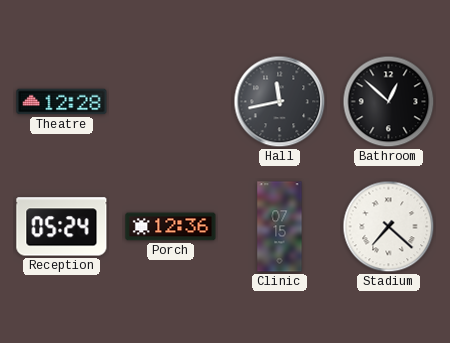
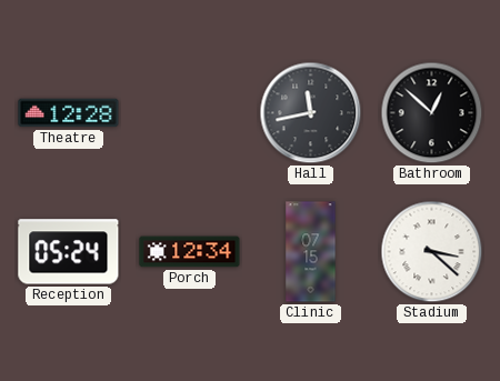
Porch: 12:36 -> 12:34 (190, 252)
Stadium: 7:22 -> 3:22 (432, 252)
